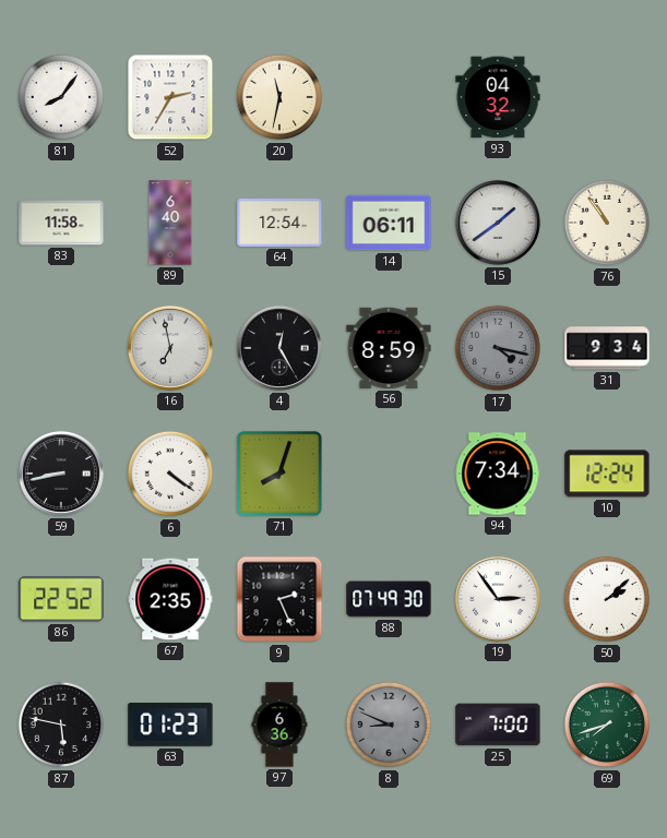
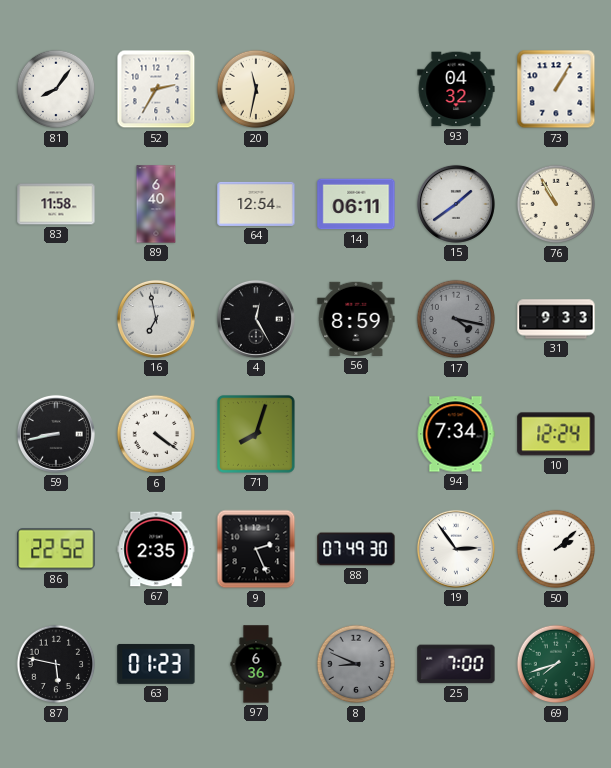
73: none -> 1:05 (556, 89)
76: 10:54 -> 10:55 (556, 204)
31: 9:34 -> 9:33 (556, 319)
